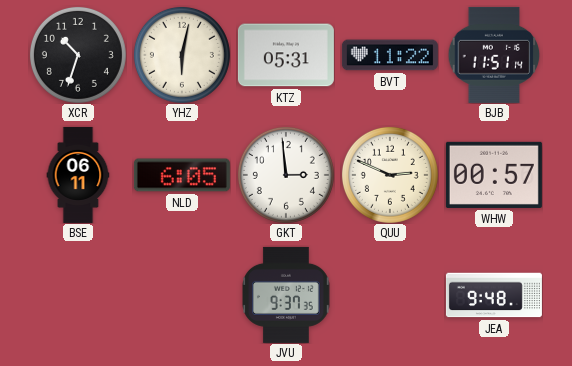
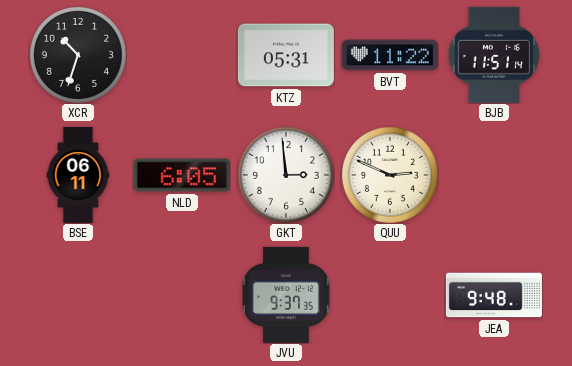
YHZ: 6:02 -> none (182, 55)
WHW: 00:57 -> none (494, 175)
